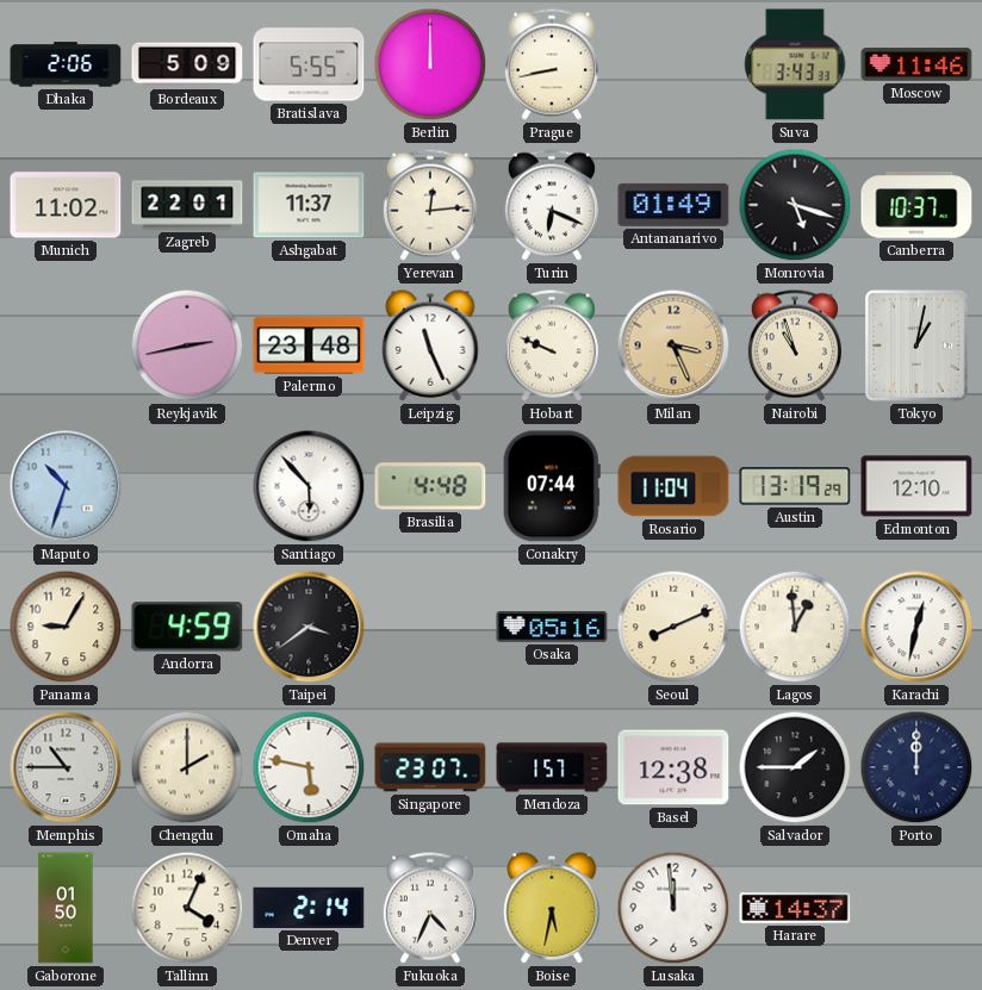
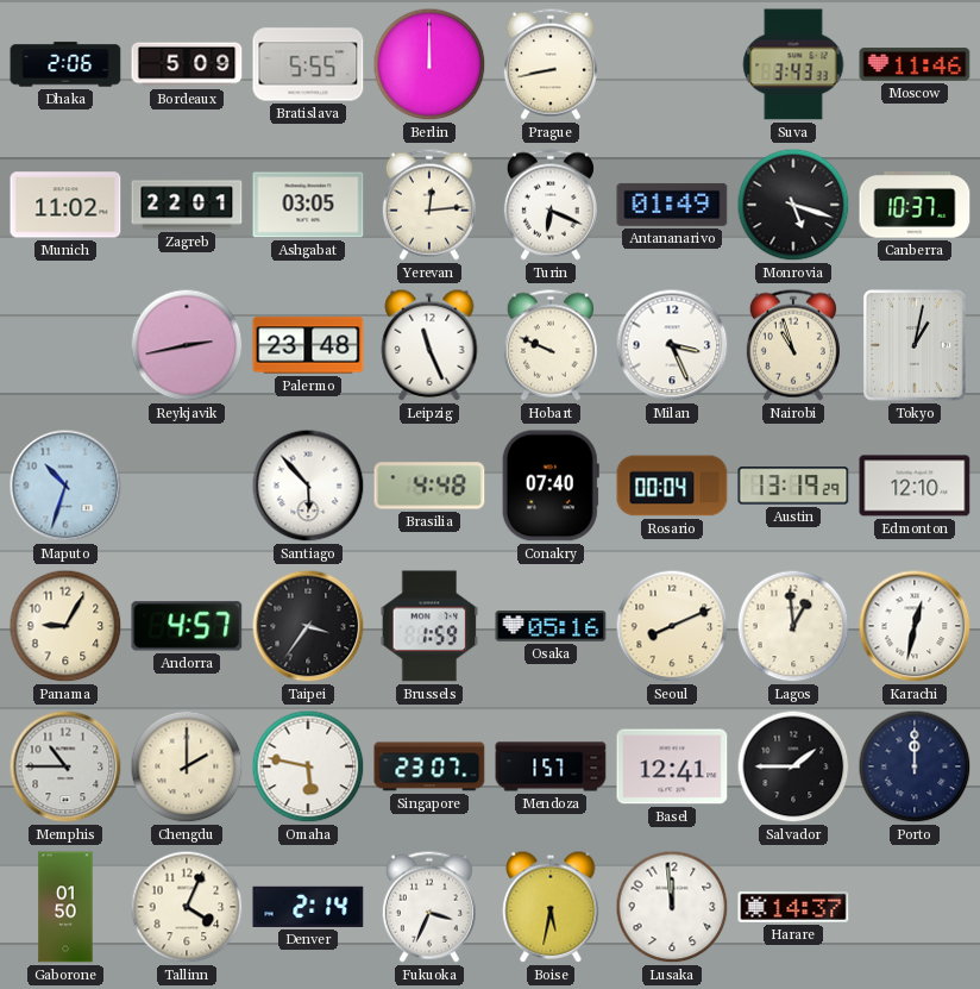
Ashgabat: 11:37 -> 03:05 (308, 205)
Milan dial: champagne -> white (672, 345)
Conakry: 07:44 -> 07:40 (551, 486)
Rosario: 11:04 -> 00:04 (672, 486)
Andorra: 4:59 -> 4:57 (187, 626)
Taipei: 3:39 -> 3:36 (308, 626)
Brussels: none -> 1:59 (429, 626)
Basel: 12:38 -> 12:41 (672, 766)
Fukuoka: 4:34 -> 3:34 (429, 907)
